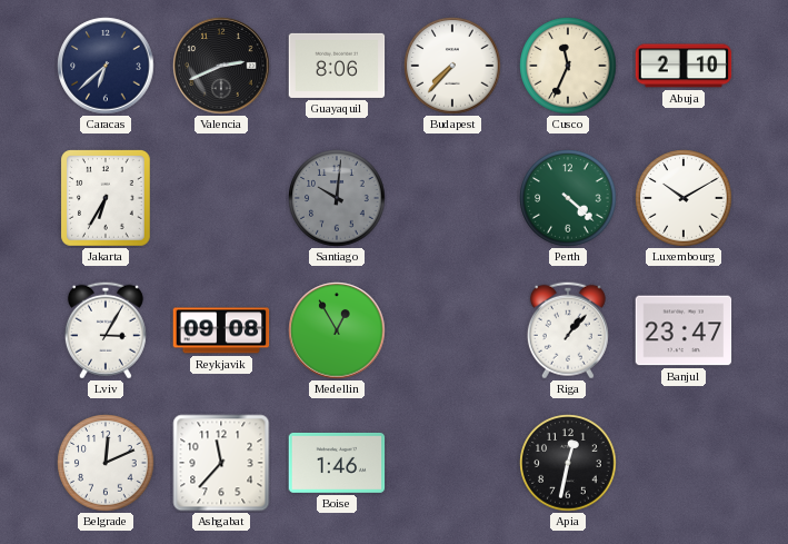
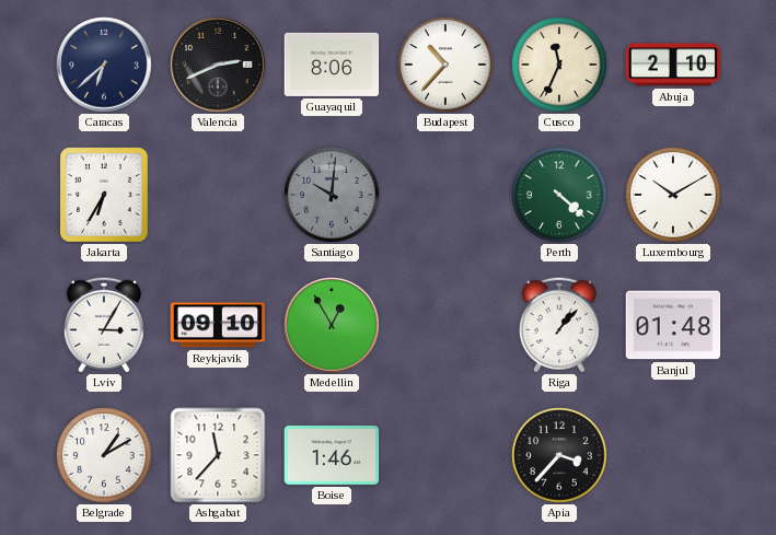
Budapest: 7:37 -> 10:37 (445, 65)
Reykjavik: 09:08 -> 09:10 (218, 325)
Banjul: 23:47 -> 01:48 (673, 325)
Belgrade: 12:11 -> 1:10 (104, 455)
Apia: 12:32 -> 3:37 (559, 455)
